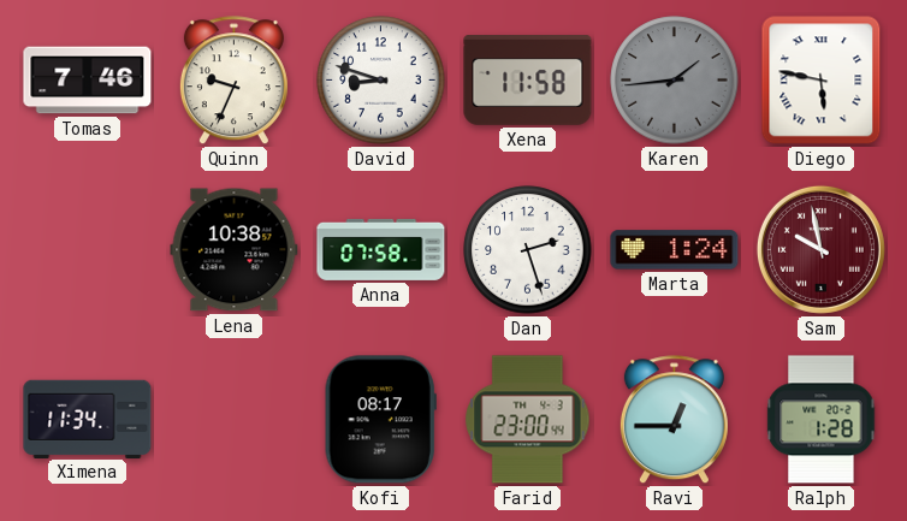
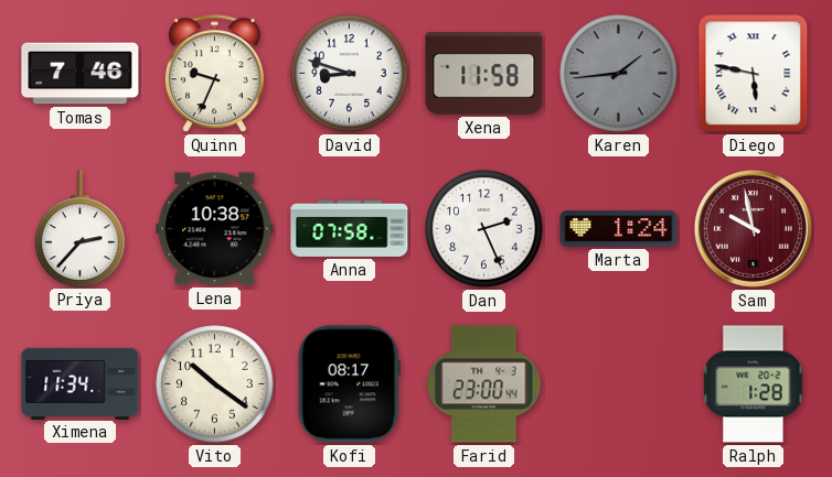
Priya: none -> 2:37 (81, 228)
Dan: 2:27 -> 2:26 (484, 229)
Vito: none -> 10:21 (215, 384)
Ravi: 12:45 -> none (674, 420)
